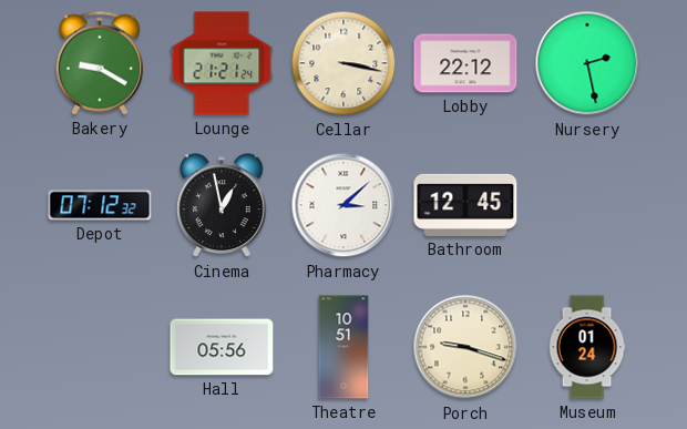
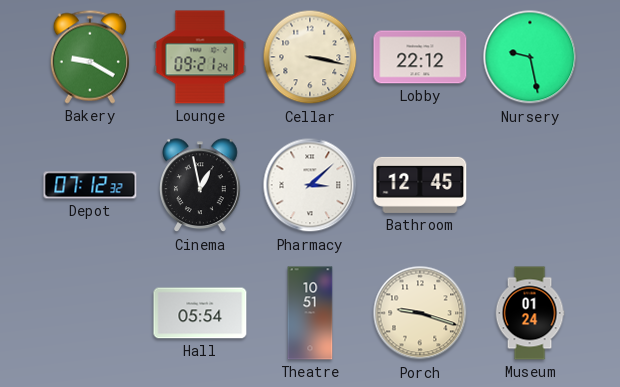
Lounge: 21:21 -> 09:21 (200, 57)
Nursery: 2:28 -> 9:28 (530, 57)
Hall: 05:56 -> 05:54 (200, 313)
